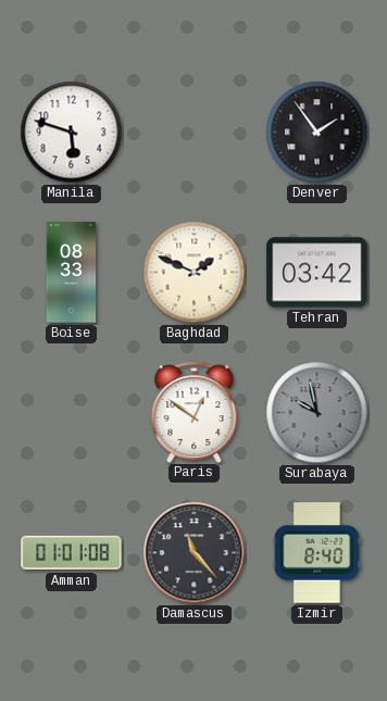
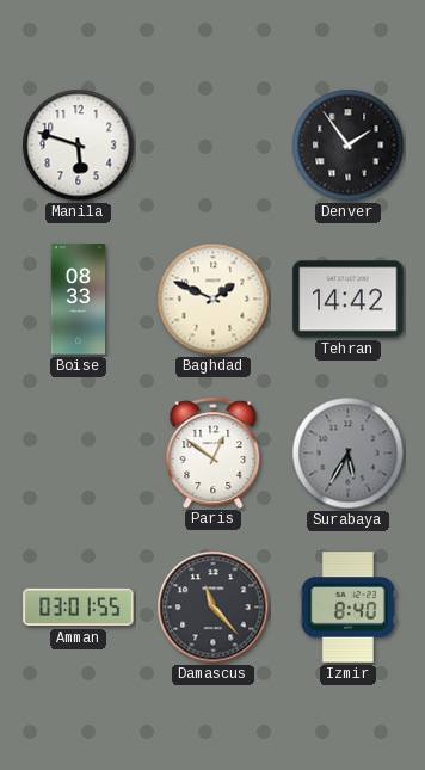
Tehran: 03:42 -> 14:42 (349, 300)
Surabaya: 9:58 -> 5:35 (349, 454)
Amman: 01:01 -> 03:01 (79, 608)
